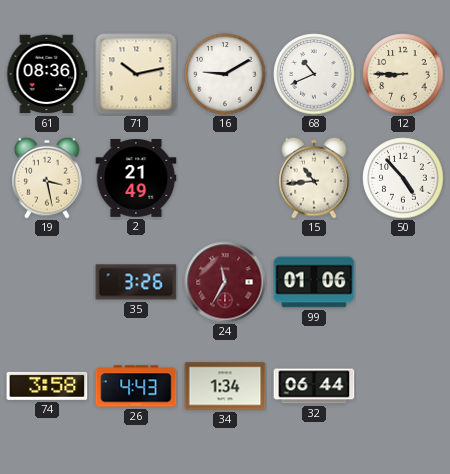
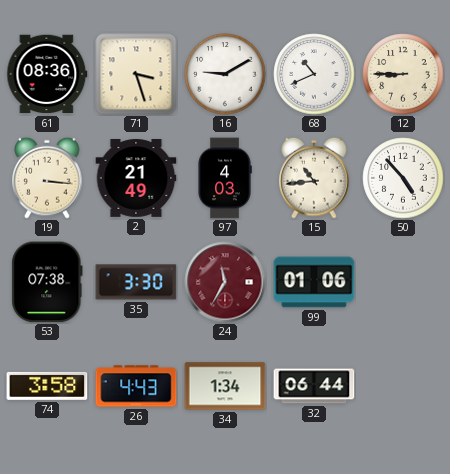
71: 10:13 -> 3:27 (136, 74)
19: 3:28 -> 3:16 (47, 178)
97: none -> 4:03 (225, 178)
53: none -> 07:38 (47, 282)
35: 3:26 -> 3:30 (136, 282)
